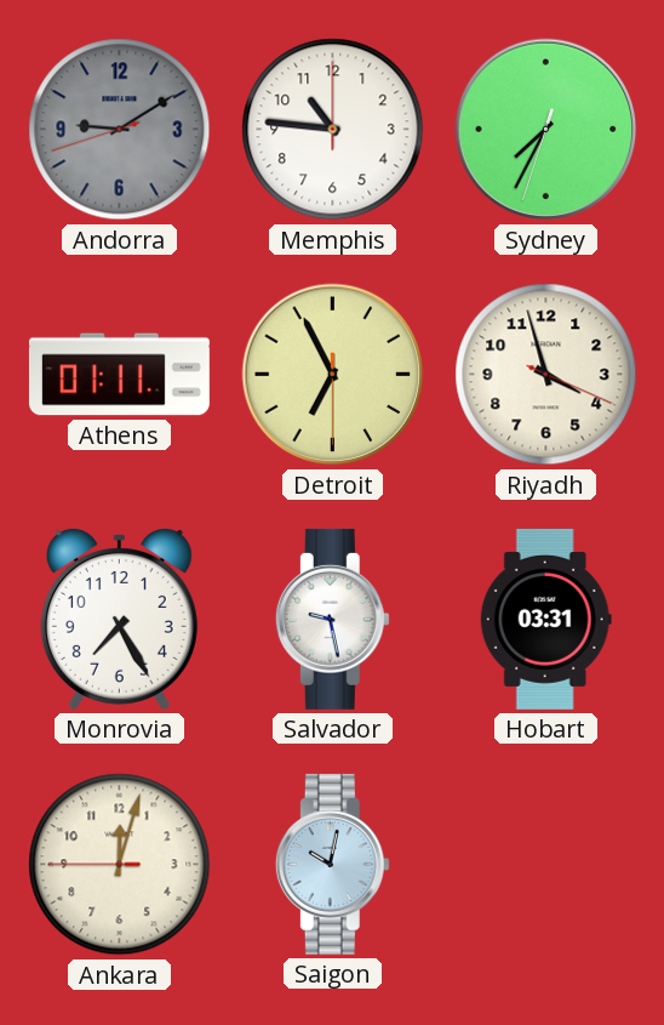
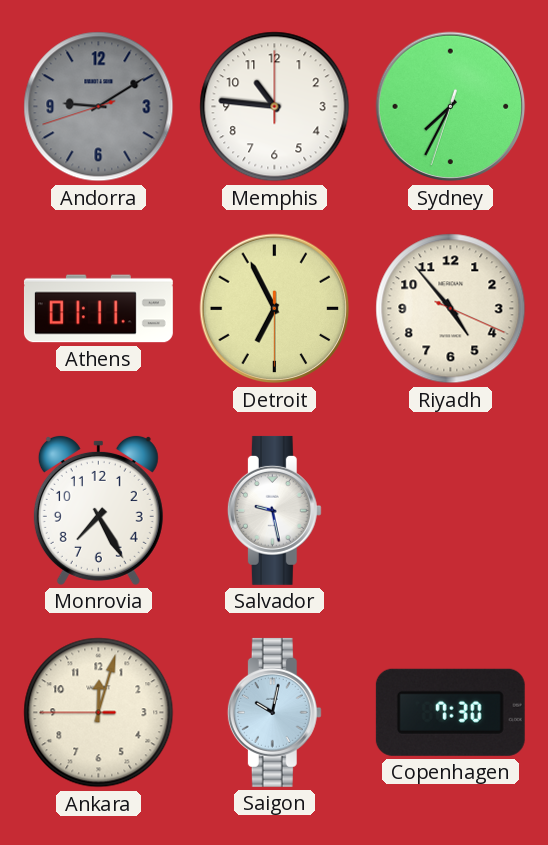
Riyadh: 3:57 -> 4:53 (451, 309)
Hobart: 03:31 -> none (545, 619)
Copenhagen: none -> 7:30 (450, 712)
